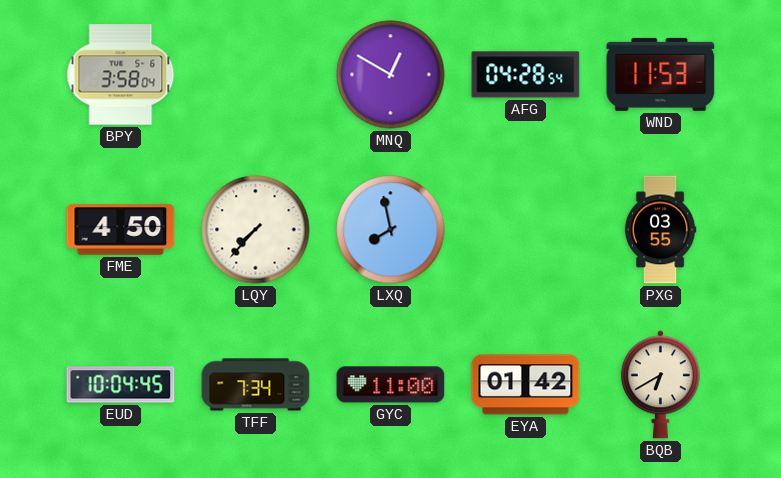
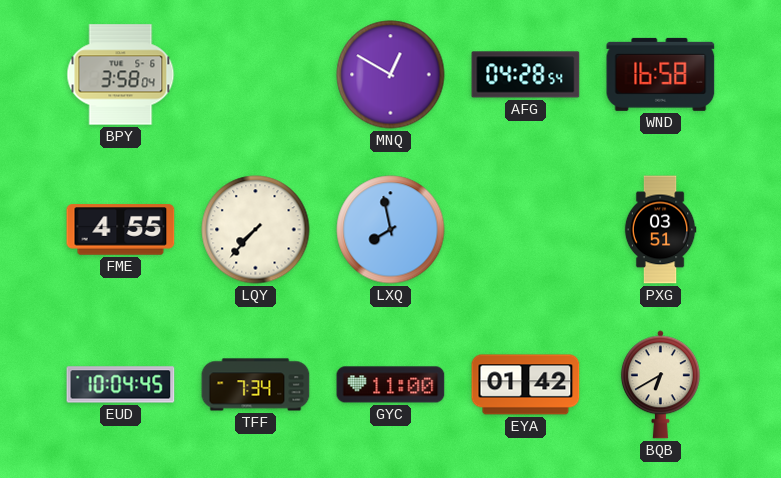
WND: 11:53 -> 16:58 (661, 74)
FME: 4:50 -> 4:55 (121, 230)
PXG: 03:55 -> 03:51 (660, 230)
